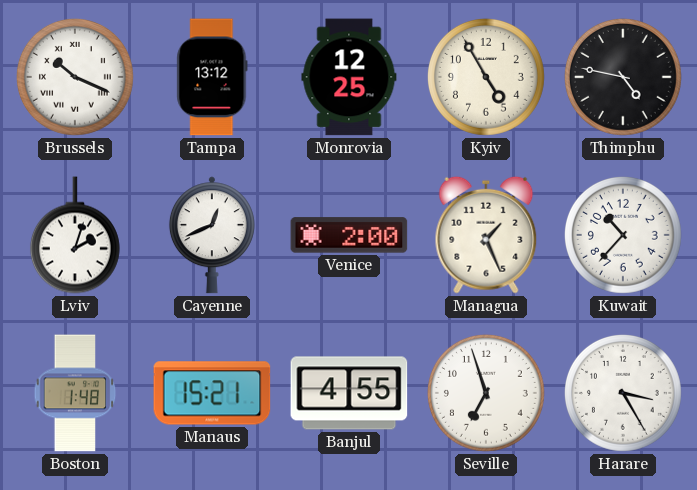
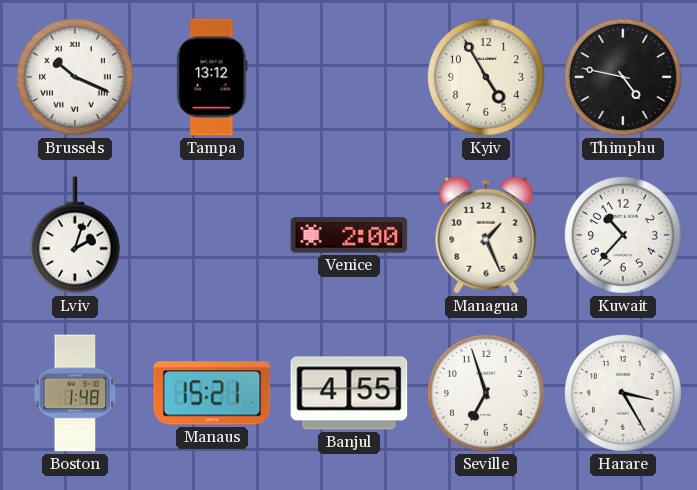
Monrovia: 12:25 -> none (349, 77)
Cayenne: 12:41 -> none (212, 235)
